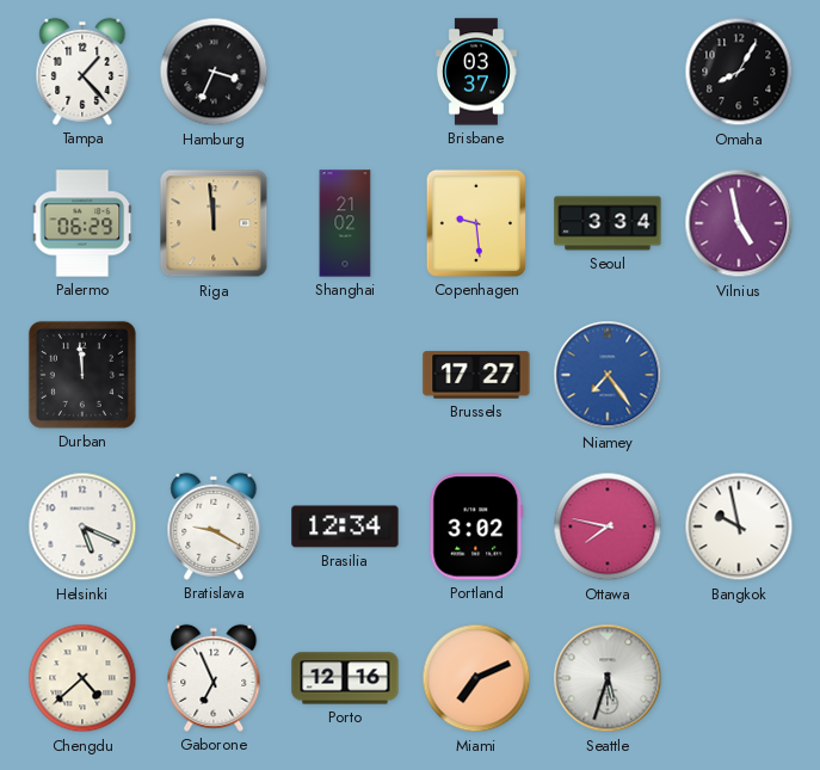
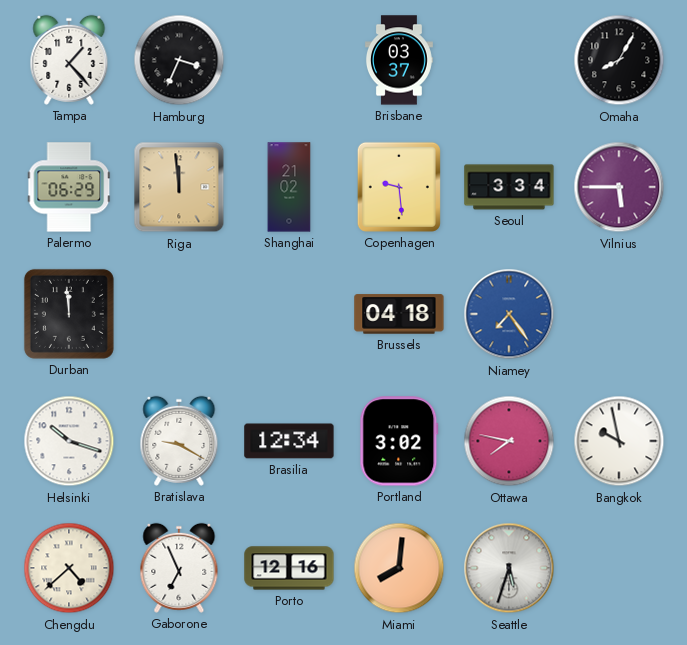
Vilnius: 4:58 -> 5:45 (619, 187)
Brussels: 17:27 -> 04:18 (399, 314)
Helsinki: 5:19 -> 10:18 (69, 441)
Miami: 7:11 -> 8:01 (399, 568)
